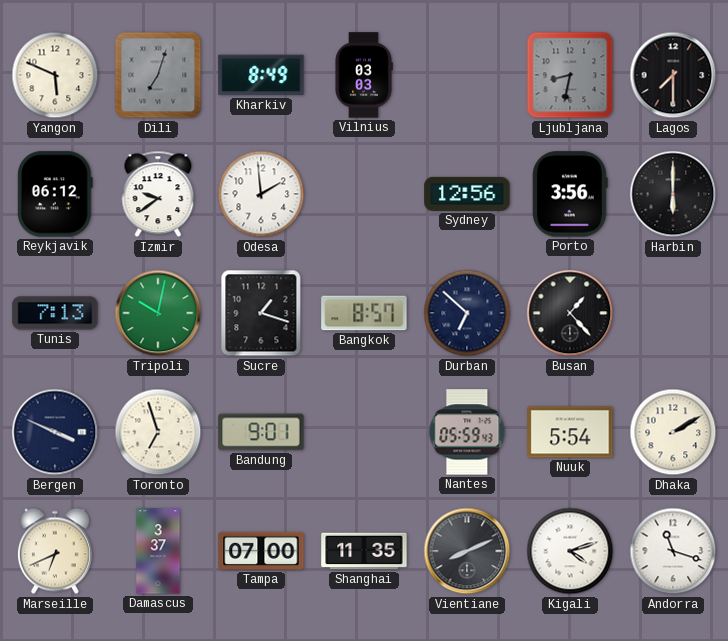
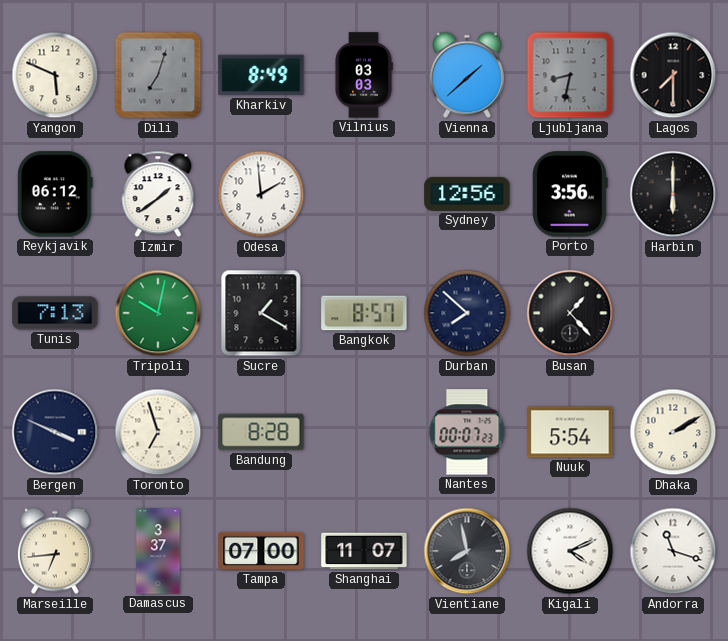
Vienna: none -> 1:38 (467, 75)
Izmir: 9:39 -> 1:39 (158, 194)
Sucre: 1:18 -> 1:20 (261, 313)
Durban: 6:52 -> 7:52 (467, 313)
Bandung: 9:01 -> 8:28 (261, 432)
Nantes: 05:59 -> 00:07 (467, 432)
Marseille: 6:41 -> 6:44 (55, 551)
Shanghai: 11:35 -> 11:07 (364, 551)
Vientiane: 8:11 -> 7:58 (467, 551)
Kigali: 4:12 -> 4:11 (570, 551)
